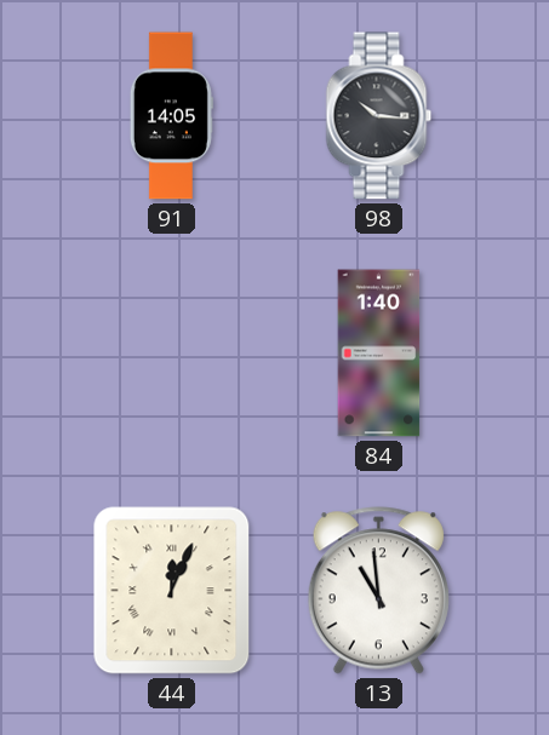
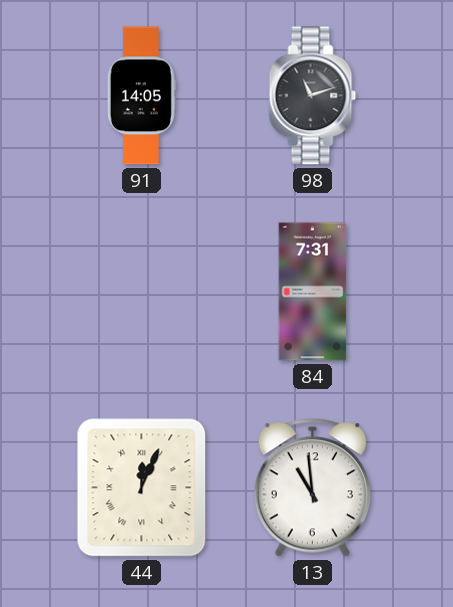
98: 10:16 -> 11:12 (313, 96)
84: 1:40 -> 7:31 (313, 292)
